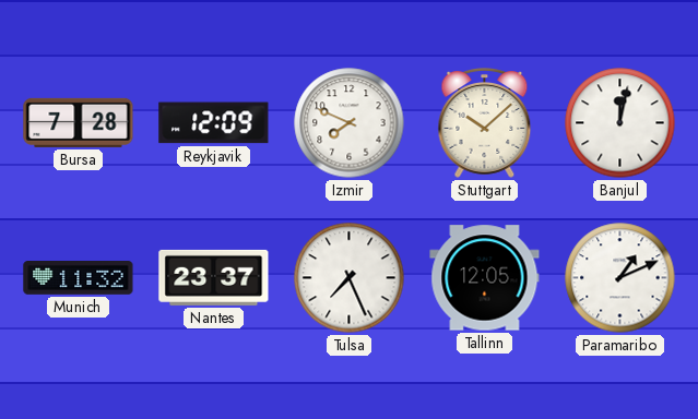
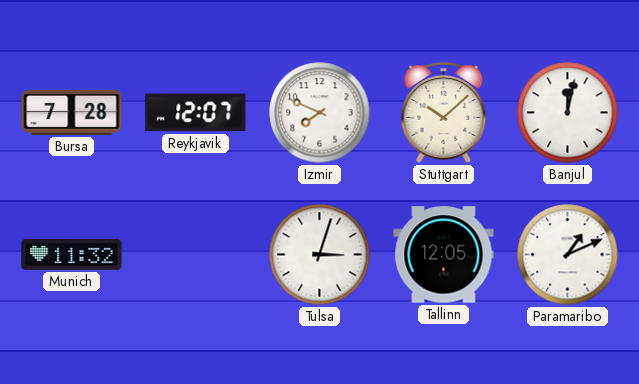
Reykjavik: 12:09 -> 12:07 (196, 113)
Nantes: 23:37 -> none (214, 277)
Tulsa: 7:26 -> 3:03 (320, 255)
